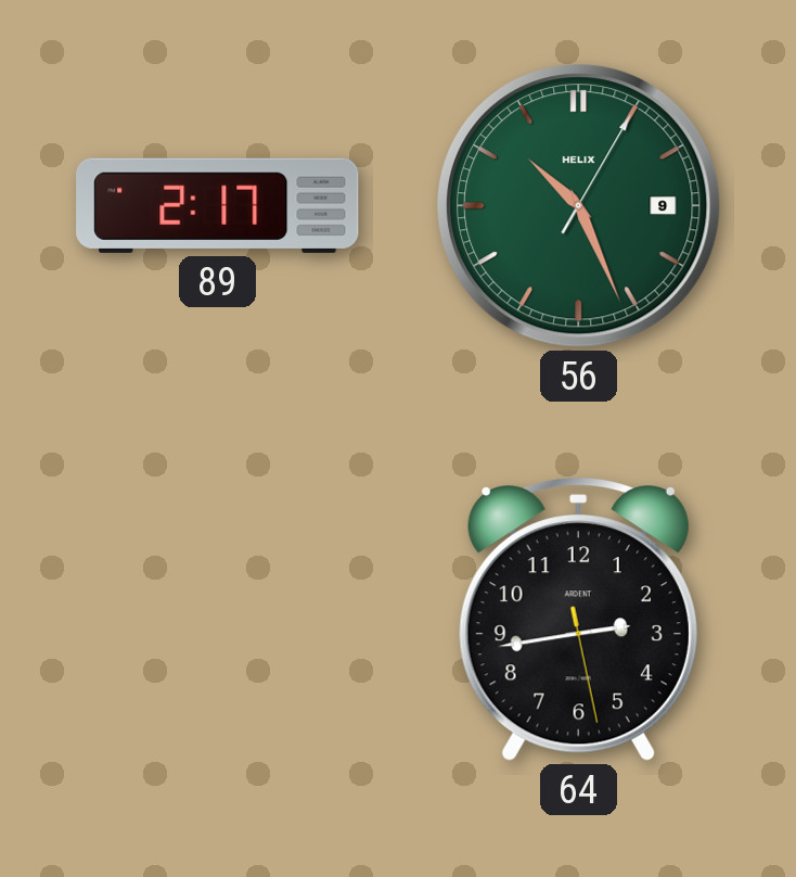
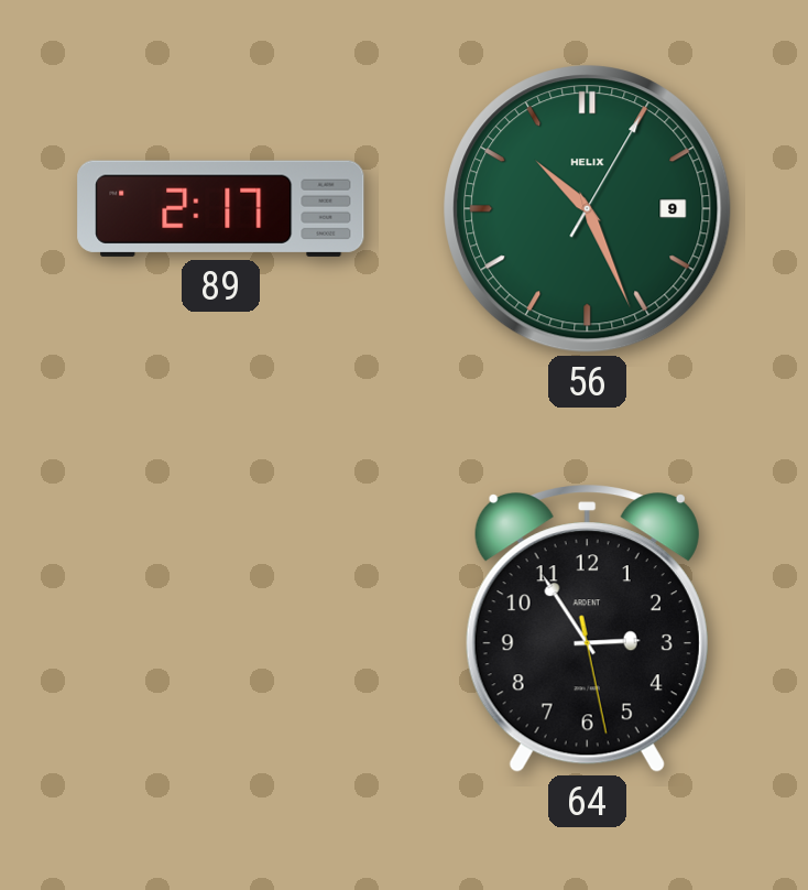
64: 2:43 -> 2:54 (587, 629)
